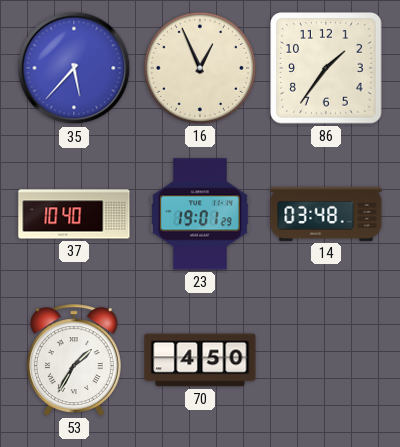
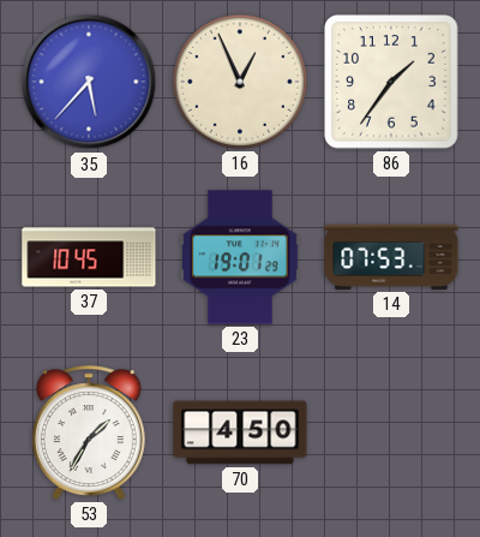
37: 10:40 -> 10:45 (89, 257)
14: 03:48 -> 07:53 (391, 257)
